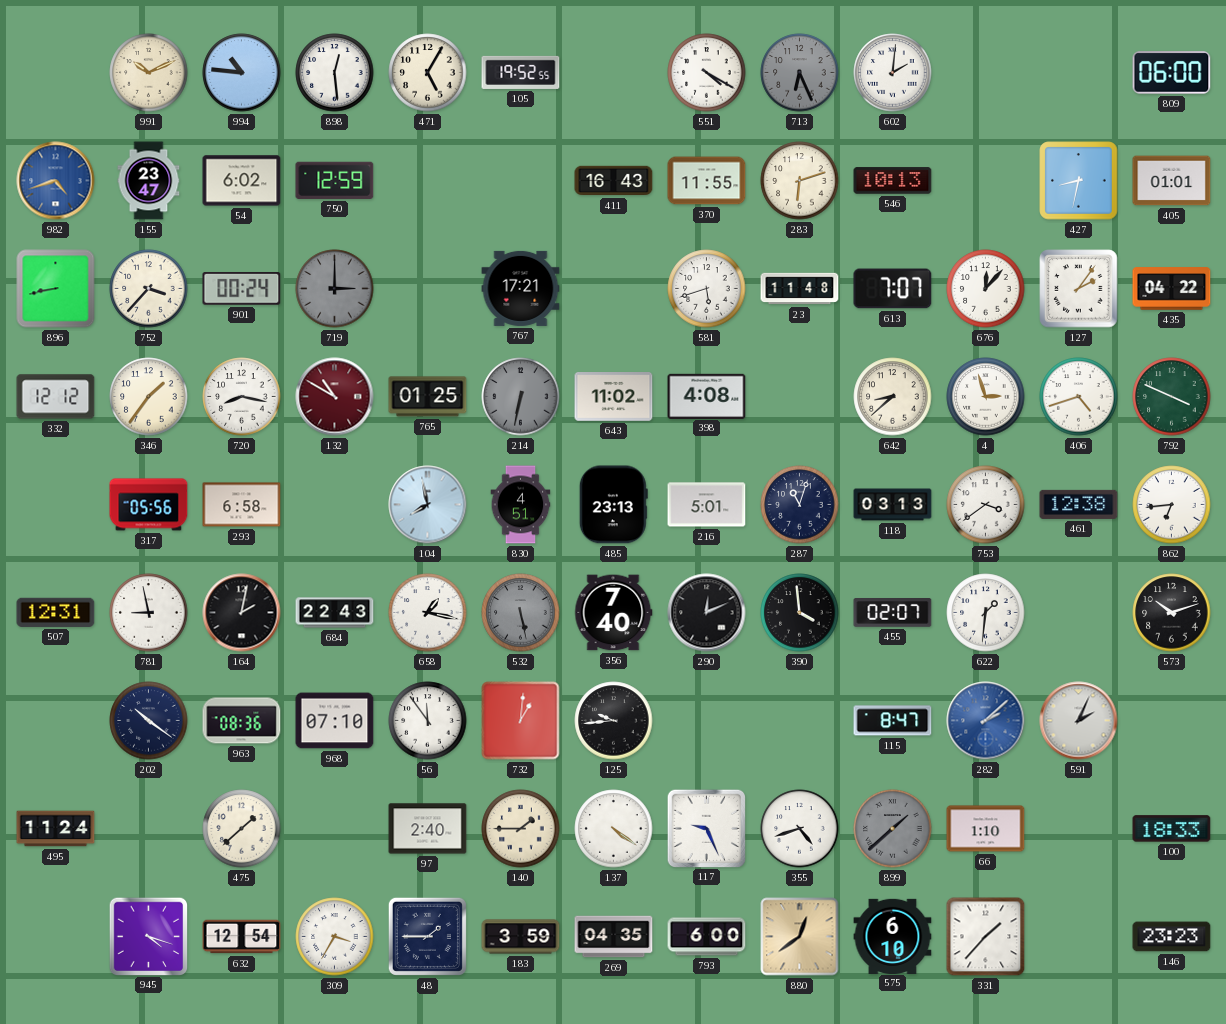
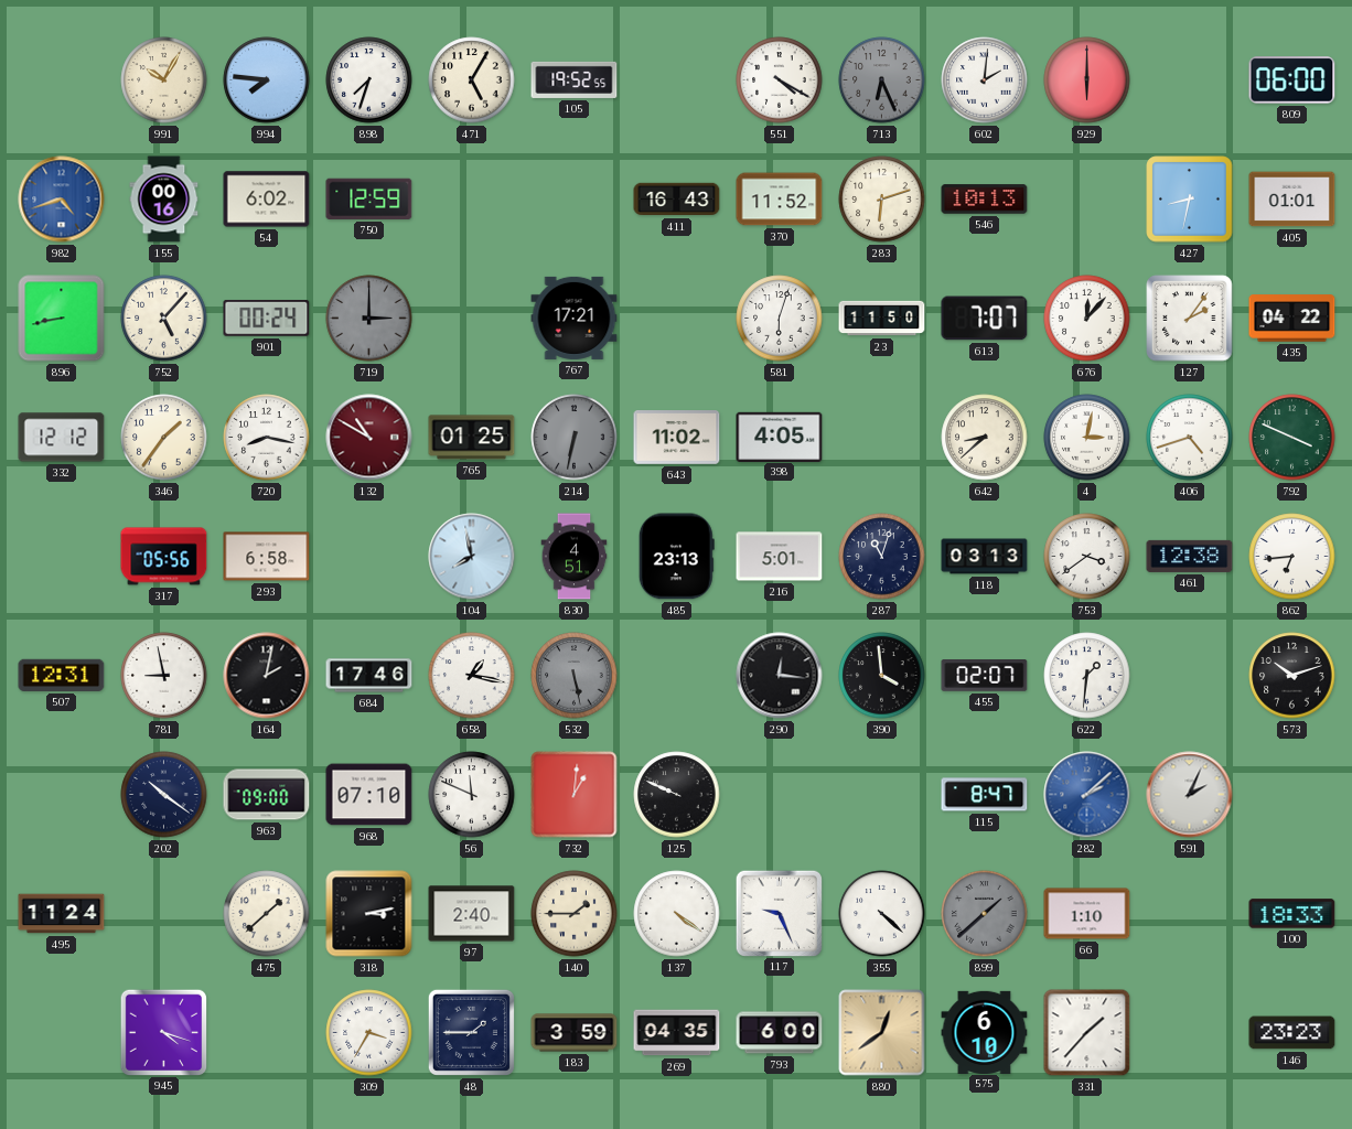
991: 10:11 -> 10:05 (164, 80)
994: 10:46 -> 7:46 (267, 80)
898: 12:29 -> 7:33 (369, 80)
929: none -> 6:00 (1087, 80)
155: 23:47 -> 00:16 (164, 200)
370: 11:55 -> 11:52 (780, 200)
752: 3:37 -> 5:07 (164, 319)
581: 5:42 -> 6:03 (780, 319)
23: 11:48 -> 11:50 (882, 319)
398: 4:08 -> 4:05 (780, 437)
4: 2:57 -> 3:02 (1087, 438)
684: 22:43 -> 17:46 (369, 676)
356: 7:40 -> none (614, 613)
290: 12:11 -> 12:16 (780, 676)
963: 08:36 -> 09:00 (267, 795)
56: 11:54 -> 11:49 (472, 795)
125: 9:44 -> 9:49 (677, 795)
318: none -> 3:13 (369, 914)
355: 4:42 -> 4:22 (882, 914)
632: 12:54 -> none (242, 937)
